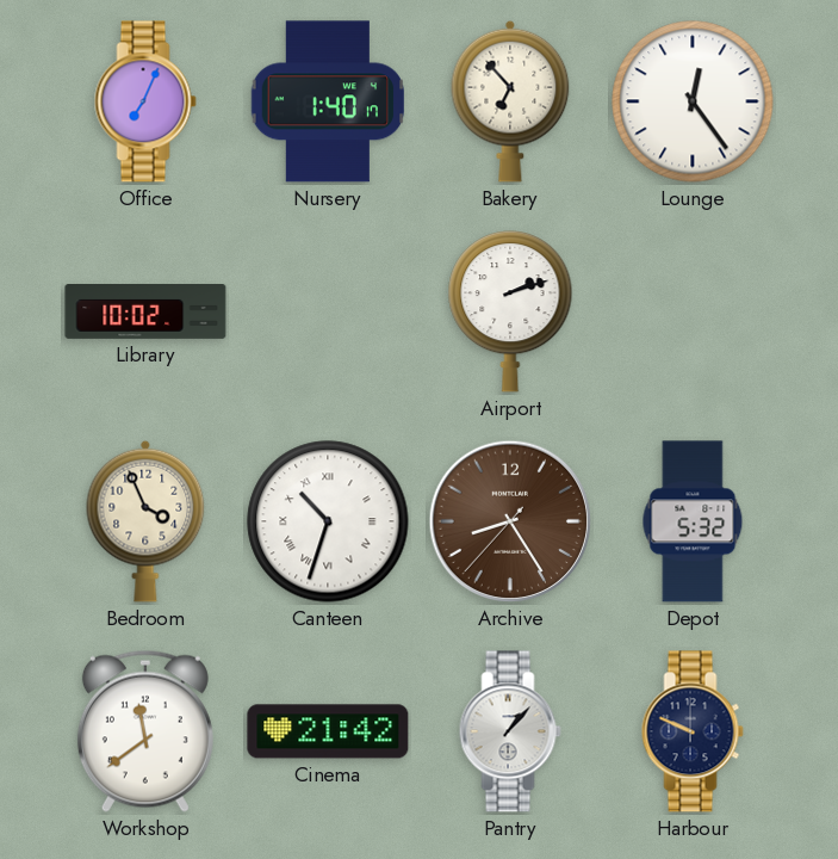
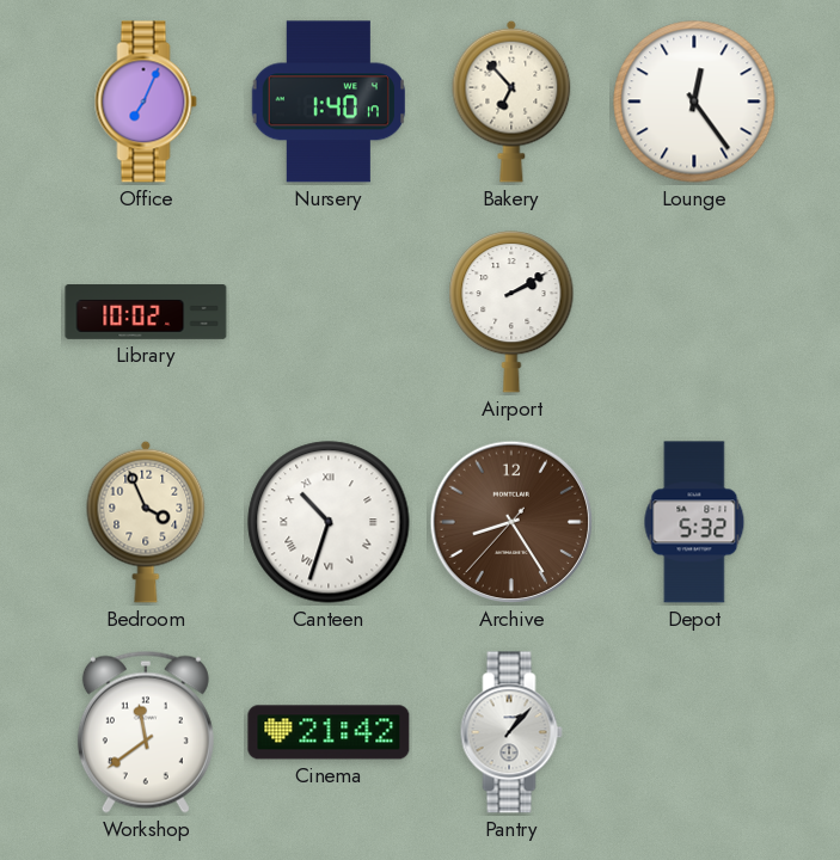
Airport: 2:12 -> 2:10 (511, 313)
Harbour: 9:49 -> none (693, 731)
